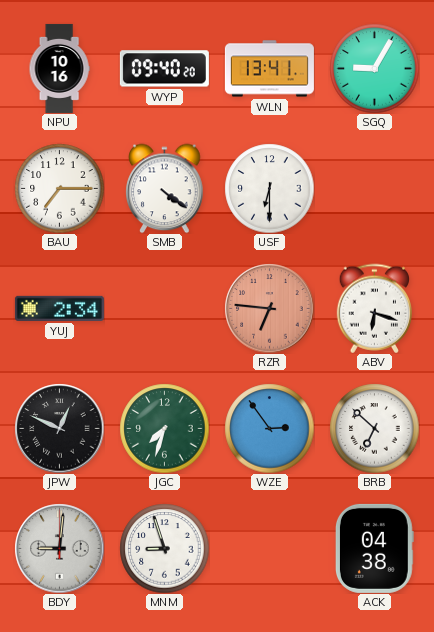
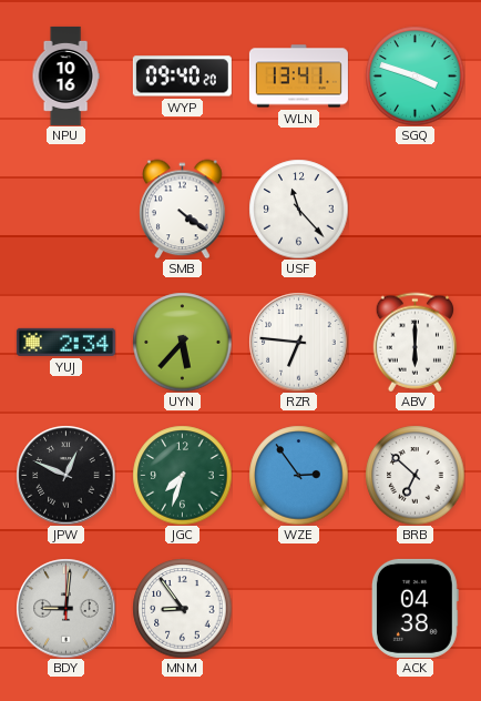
SGQ: 9:05 -> 3:48 (415, 75)
BAU: 7:15 -> none (59, 188)
USF: 6:30 -> 11:23 (298, 209)
UYN: none -> 5:37 (182, 342)
RZR dial: salmon -> white (298, 342)
ABV: 6:18 -> 6:00 (415, 342)
MNM: 8:57 -> 8:54 (182, 608)
